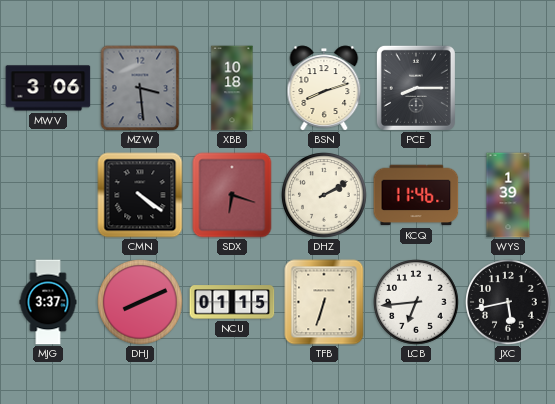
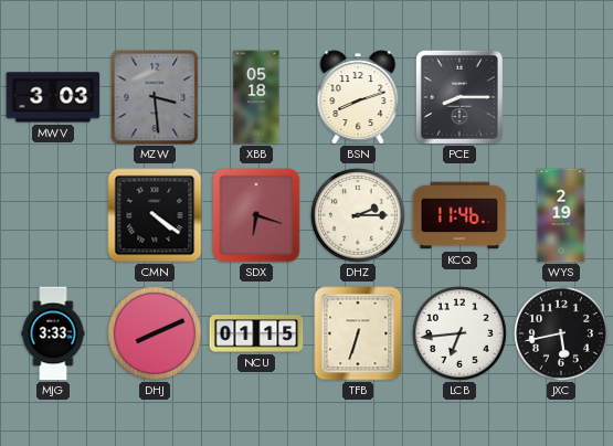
MWV: 3:06 -> 3:03 (53, 97)
XBB: 10:18 -> 05:18 (256, 97)
DHZ: 2:10 -> 2:15 (358, 215)
WYS: 1:39 -> 2:19 (561, 215)
MJG: 3:37 -> 3:33 (53, 333)
